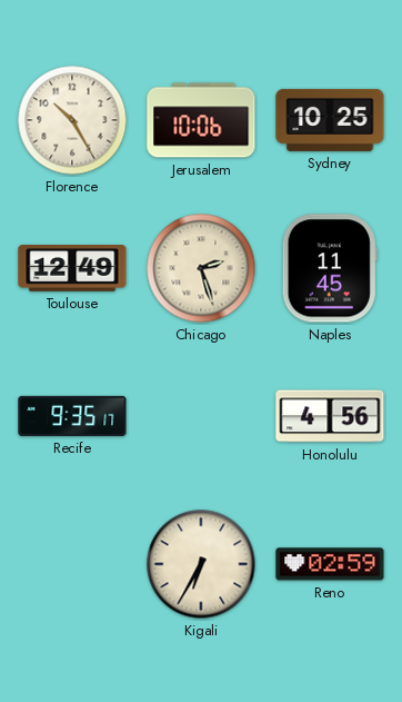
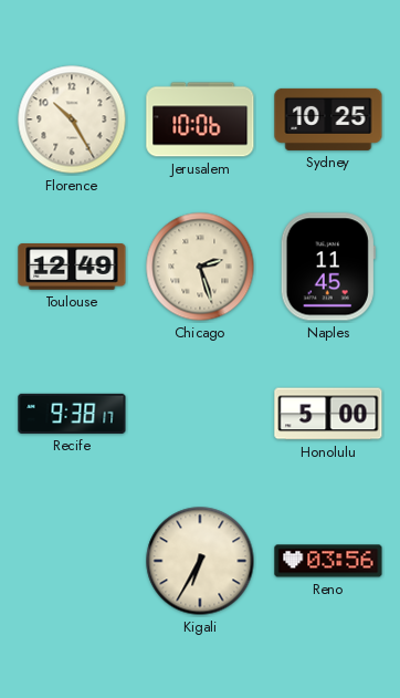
Recife: 9:35 -> 9:38 (72, 414)
Honolulu: 4:56 -> 5:00 (328, 414)
Reno: 02:59 -> 03:56 (328, 561)
